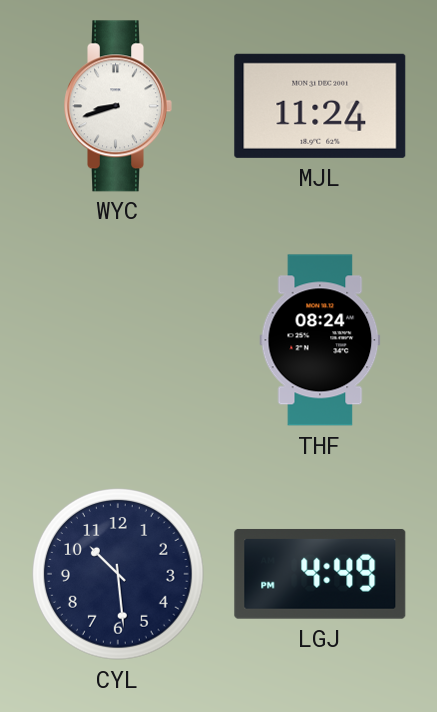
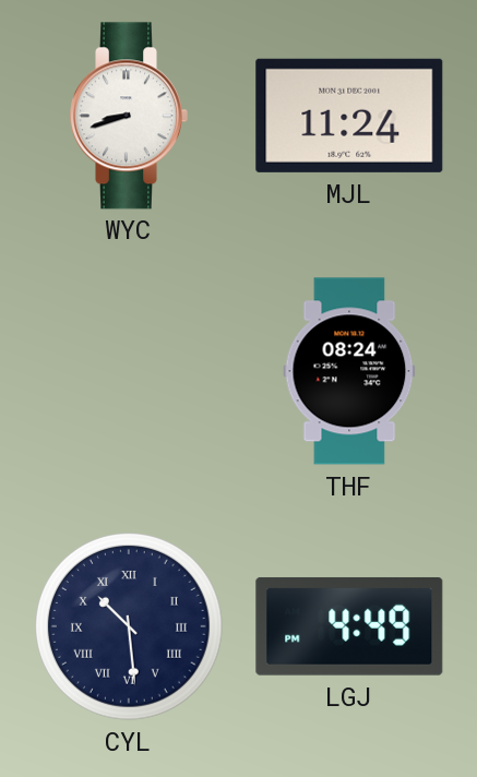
CYL numerals: Arabic -> Roman (130, 627)
